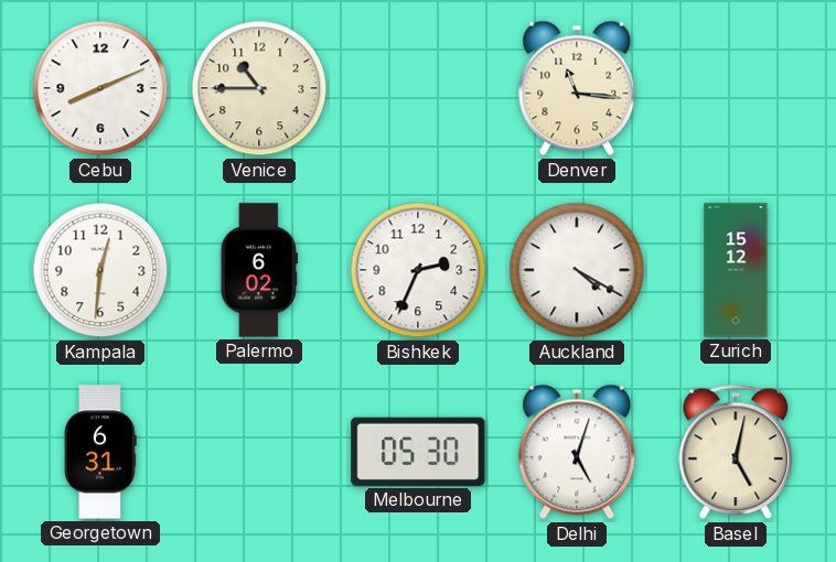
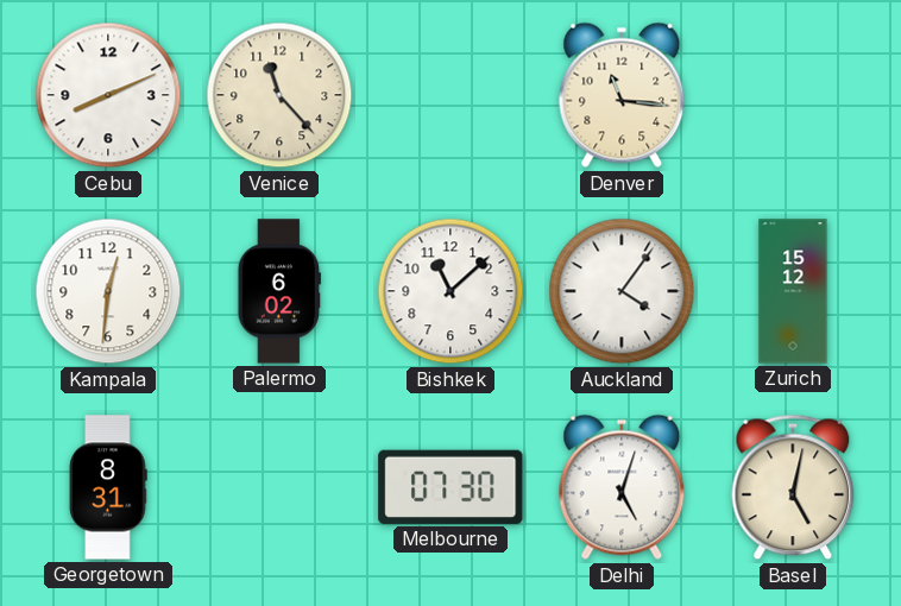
Venice: 10:45 -> 11:23 (279, 95)
Bishkek: 2:34 -> 11:08 (450, 291)
Auckland: 4:20 -> 4:06 (622, 291)
Georgetown: 6:31 -> 8:31 (108, 487)
Melbourne: 05:30 -> 07:30 (450, 487)
